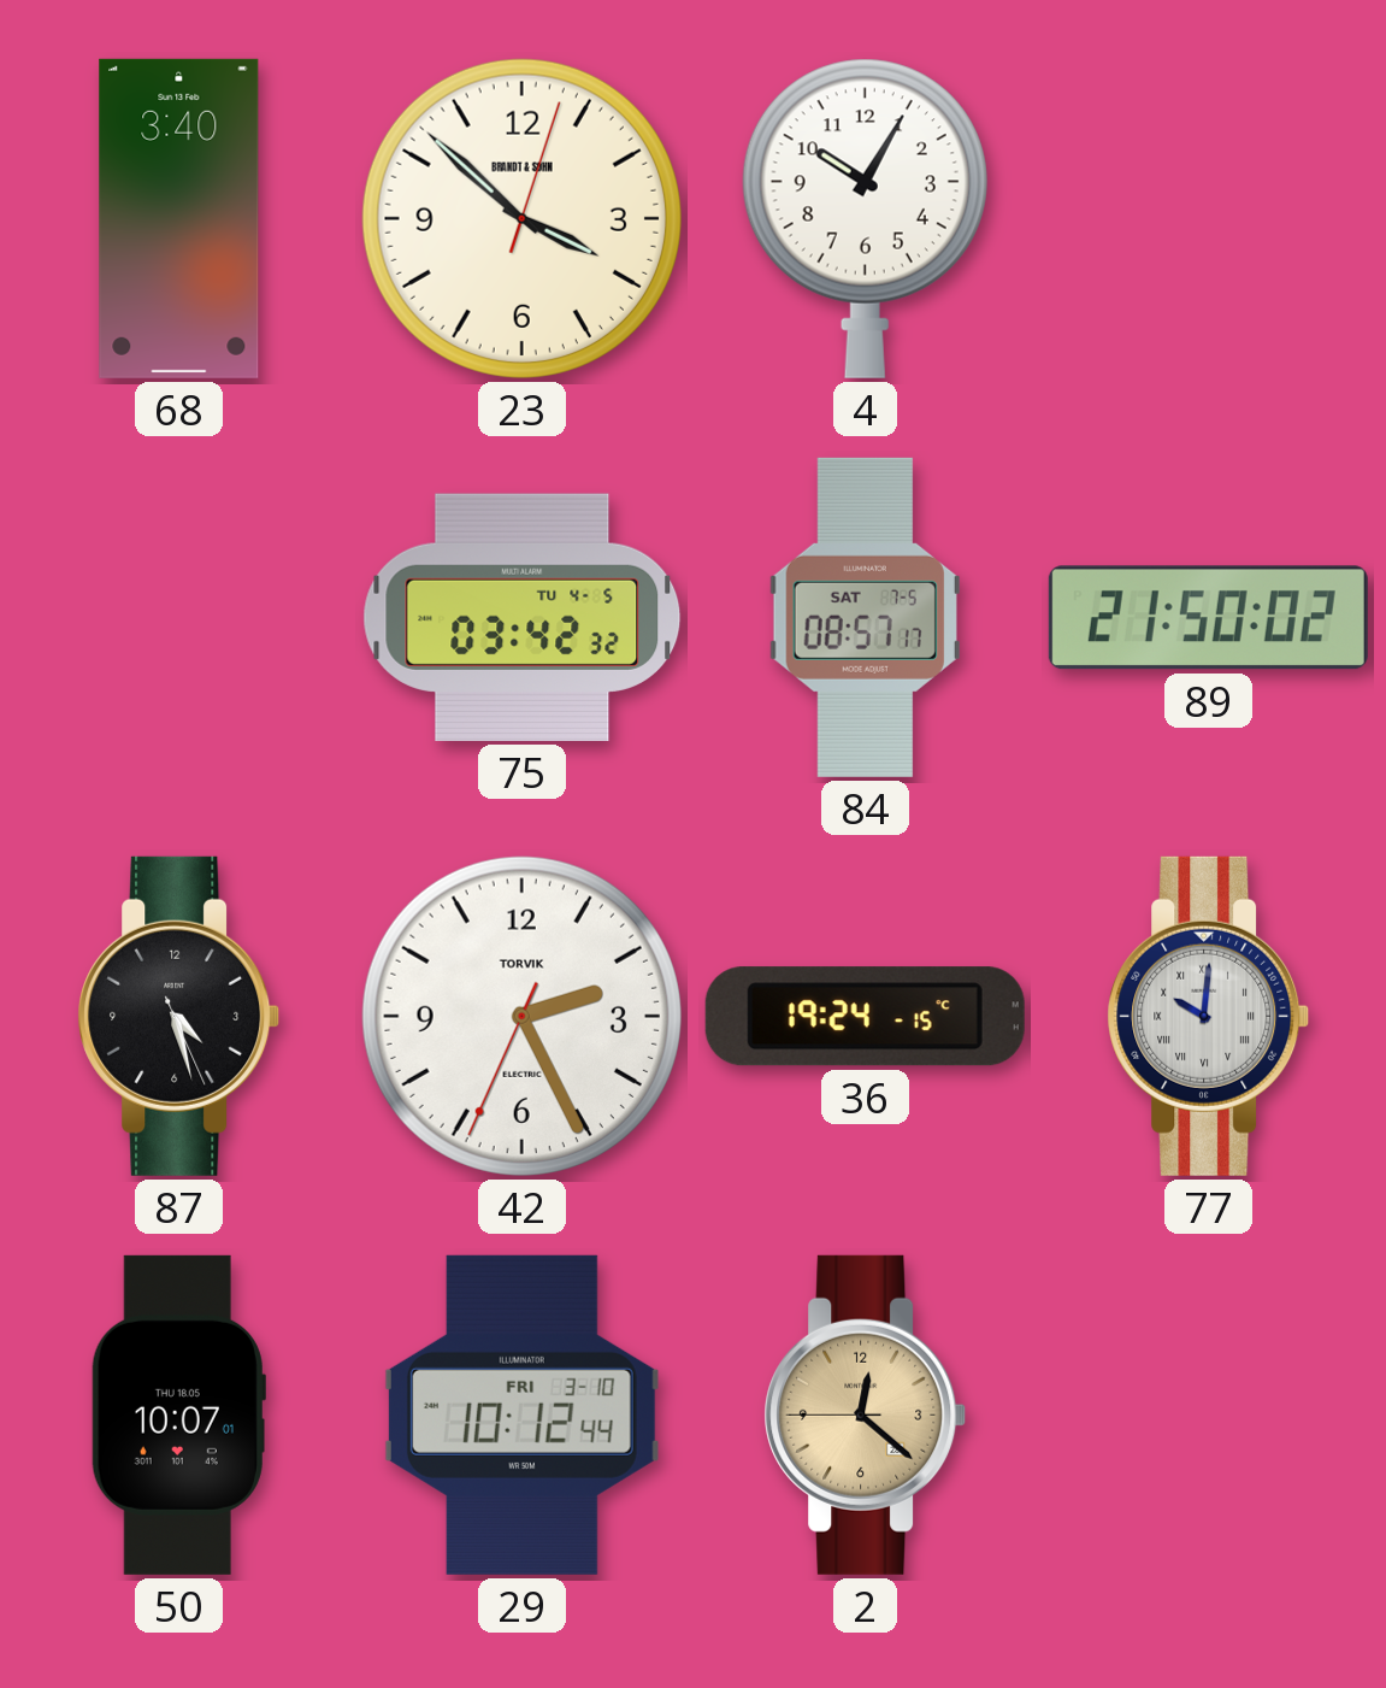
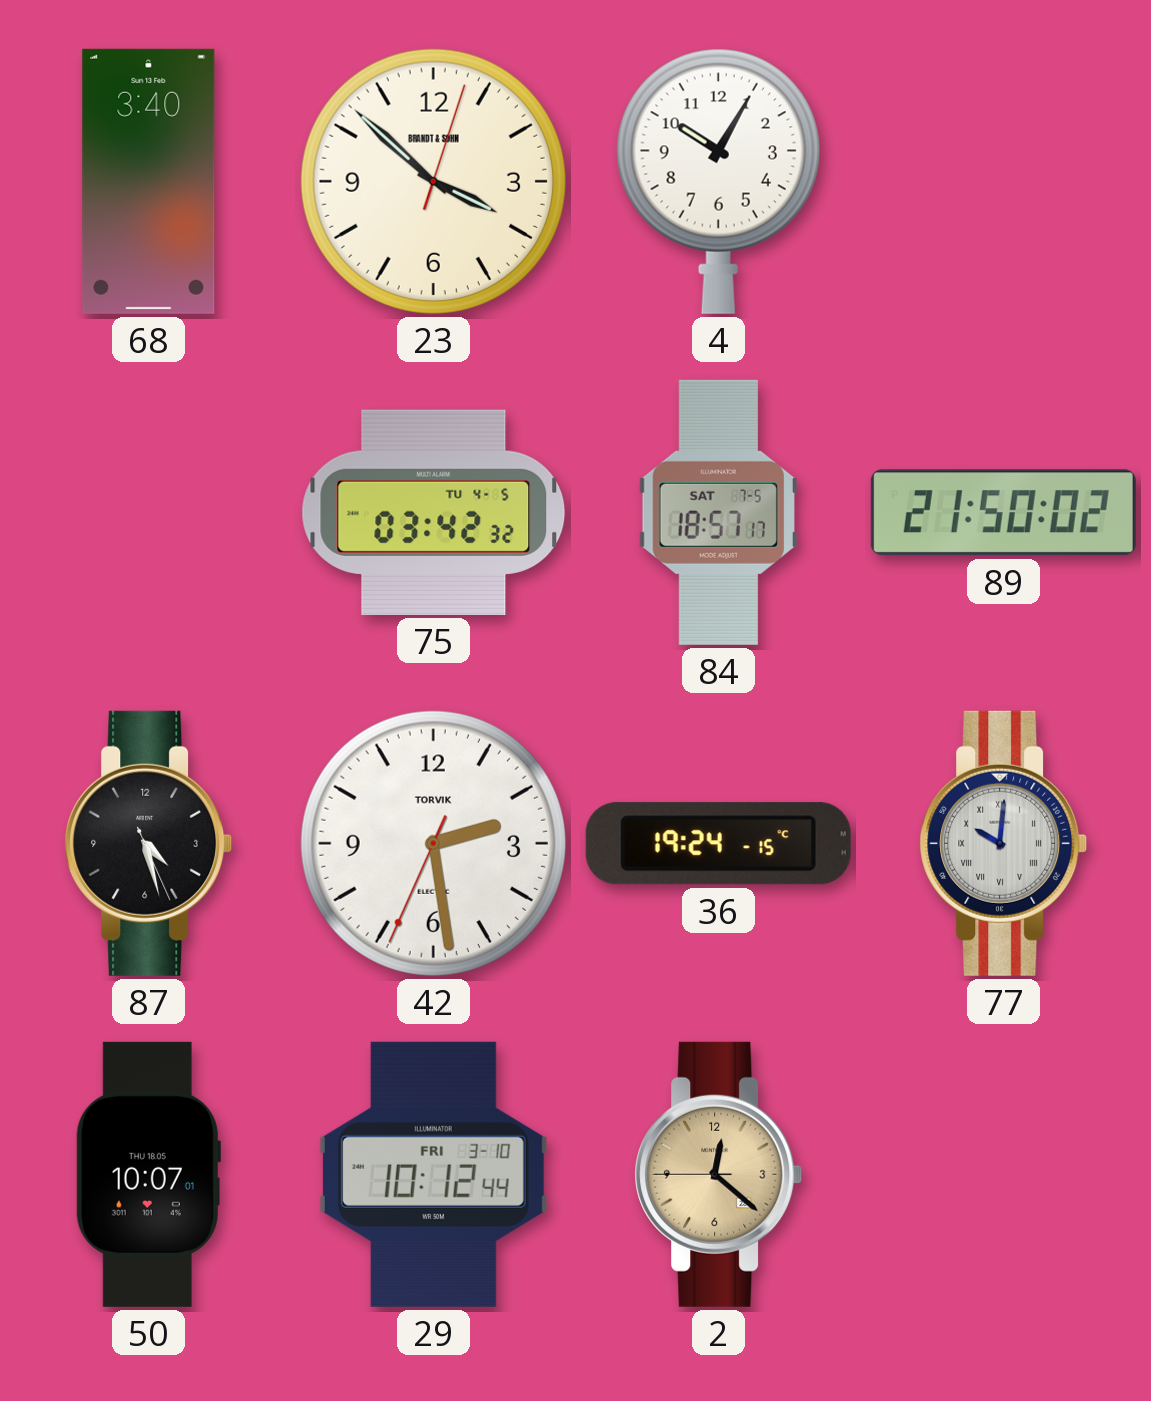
84: 08:57 -> 18:57 (718, 512)
42: 2:25 -> 2:28 (433, 843)
